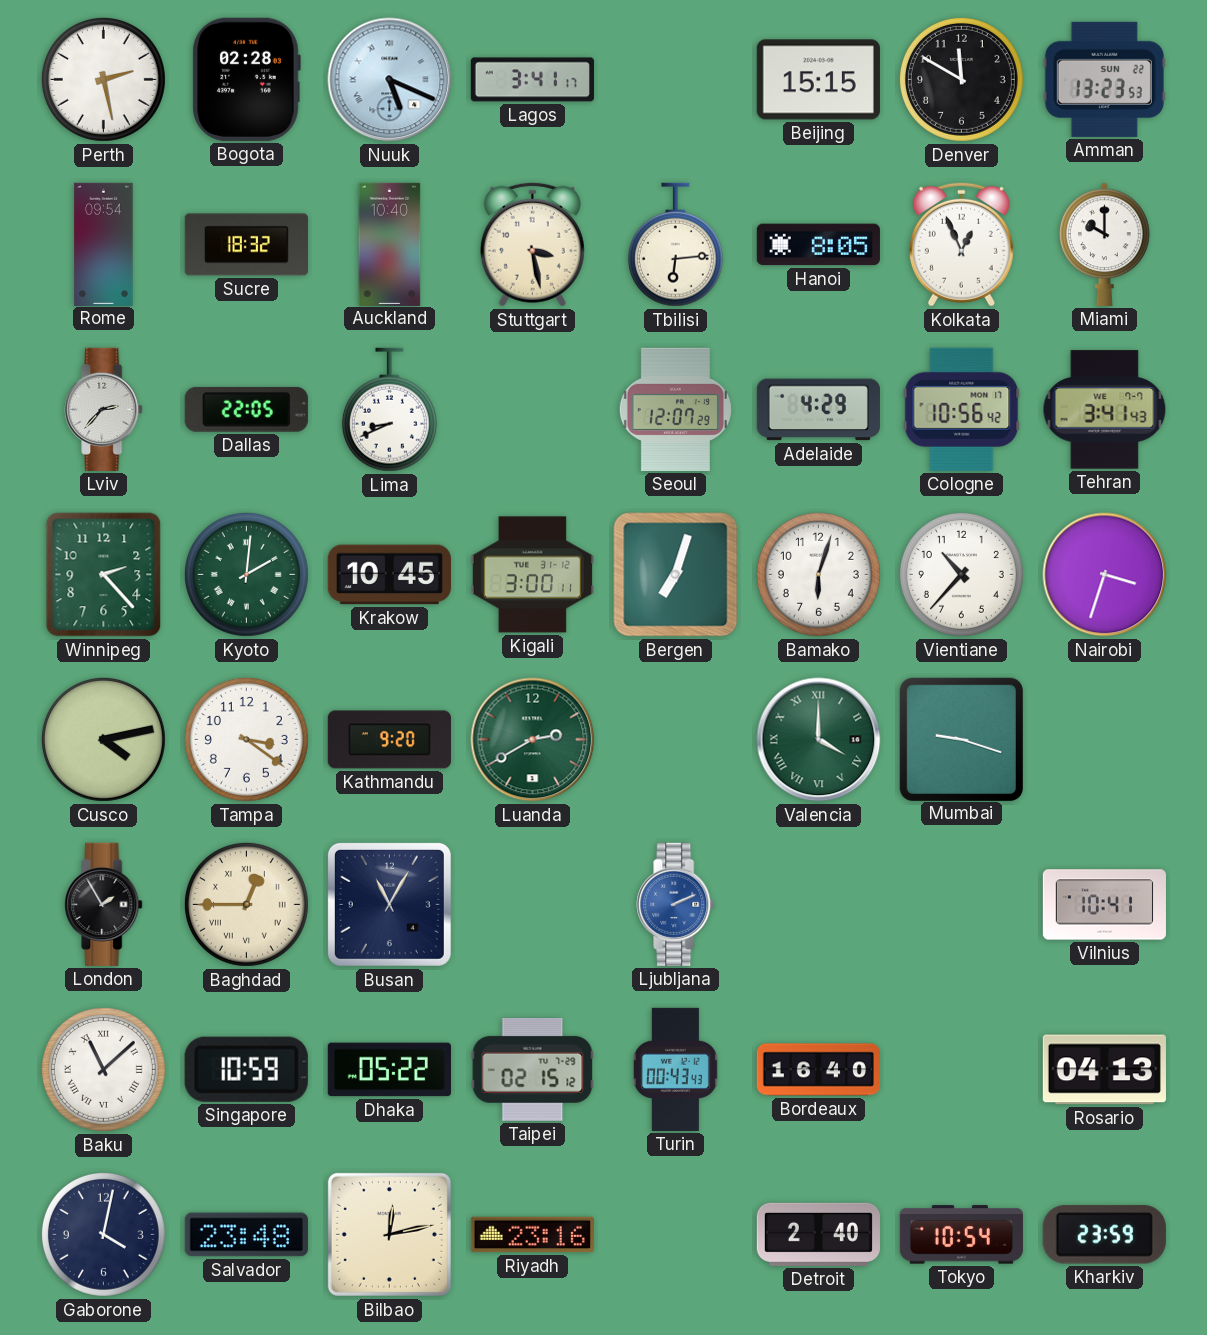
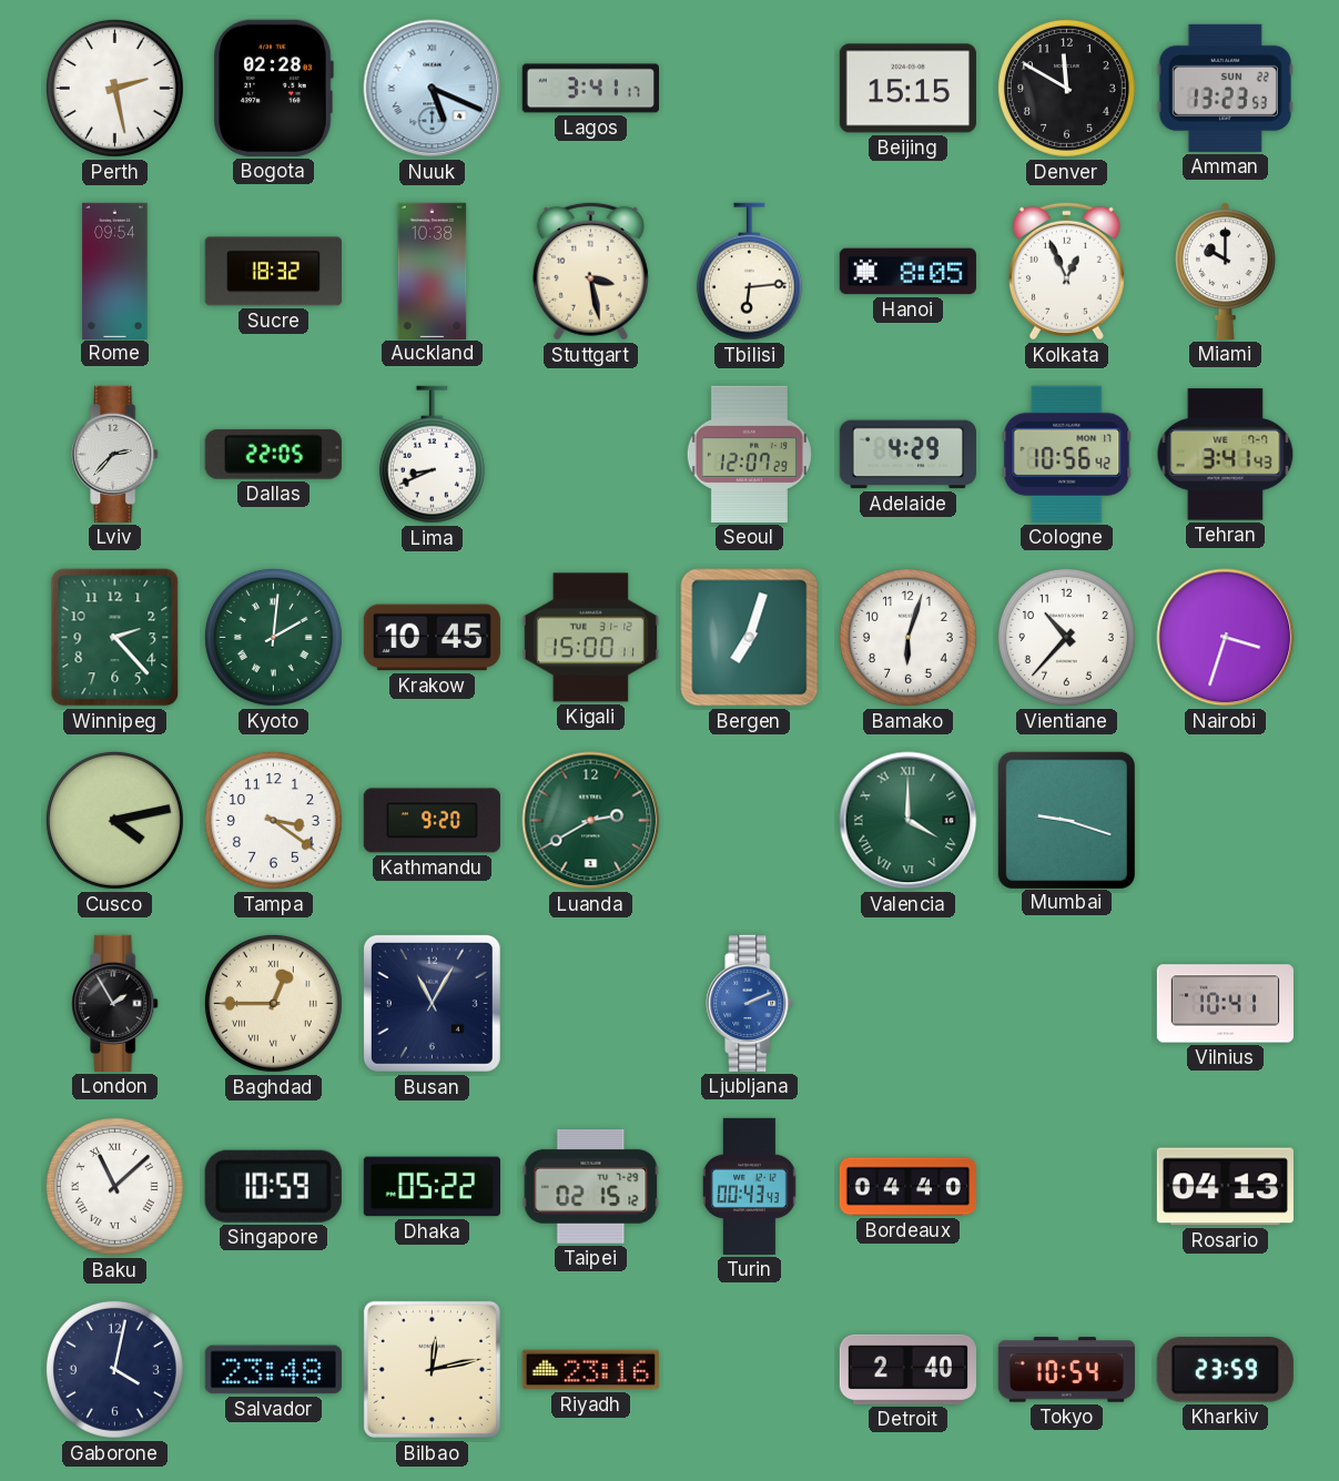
Auckland: 10:40 -> 10:38 (433, 271)
Kigali: 3:00 -> 15:00 (590, 638)
Bordeaux: 16:40 -> 04:40 (907, 1187)
